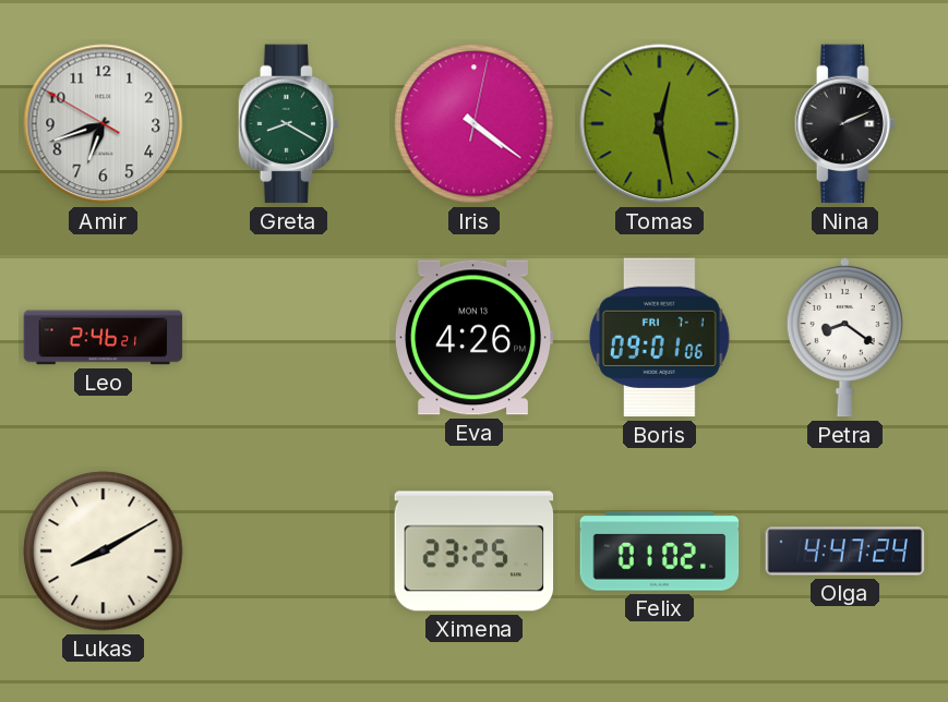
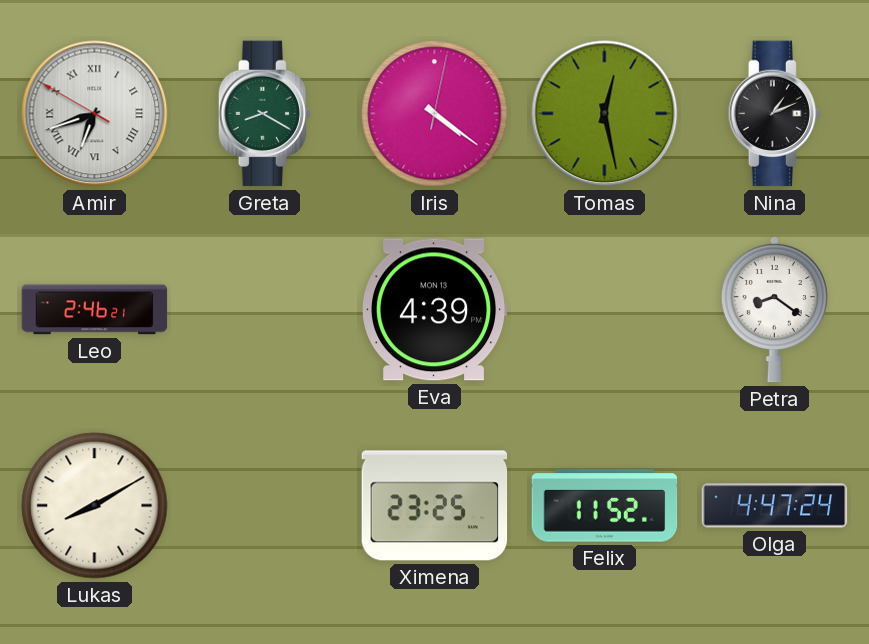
Amir numerals: Arabic -> Roman (95, 114)
Nina: 2:11 -> 1:11 (774, 114)
Eva: 4:26 -> 4:39 (435, 310)
Boris: 09:01 -> none (659, 338)
Felix: 01:02 -> 11:52 (605, 506)
